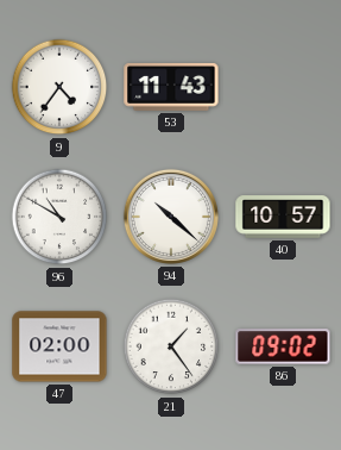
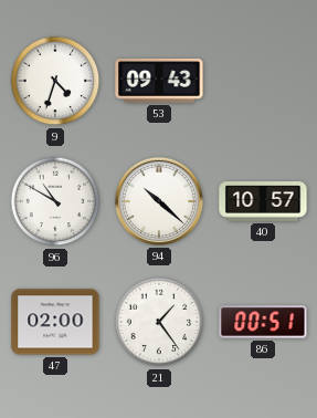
9: 4:36 -> 4:33 (55, 81)
53: 11:43 -> 09:43 (159, 82)
86: 09:02 -> 00:51 (263, 322)
